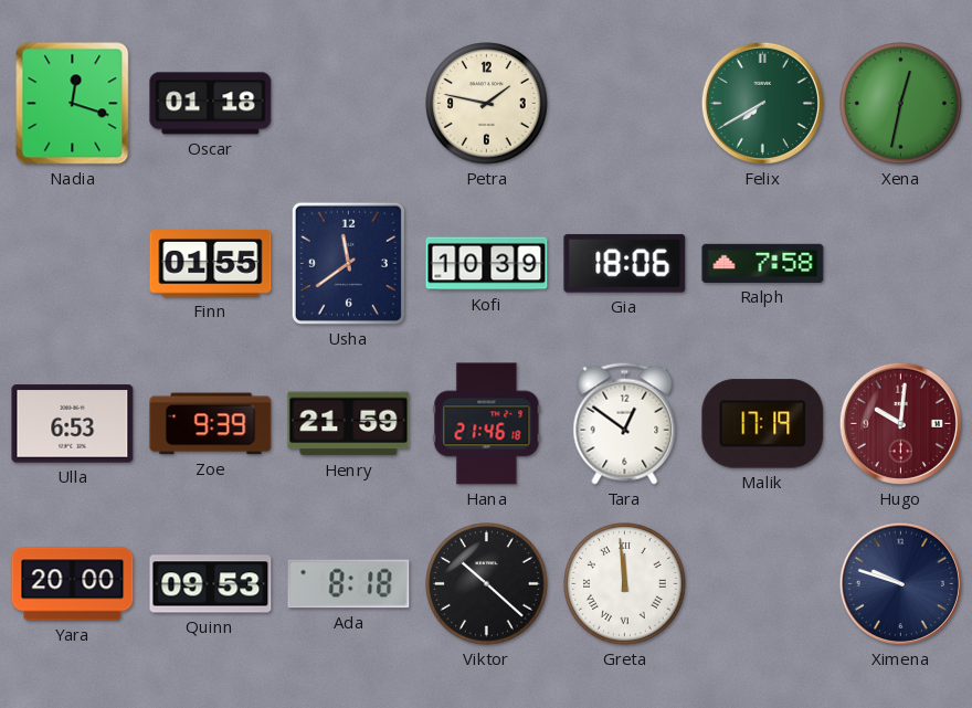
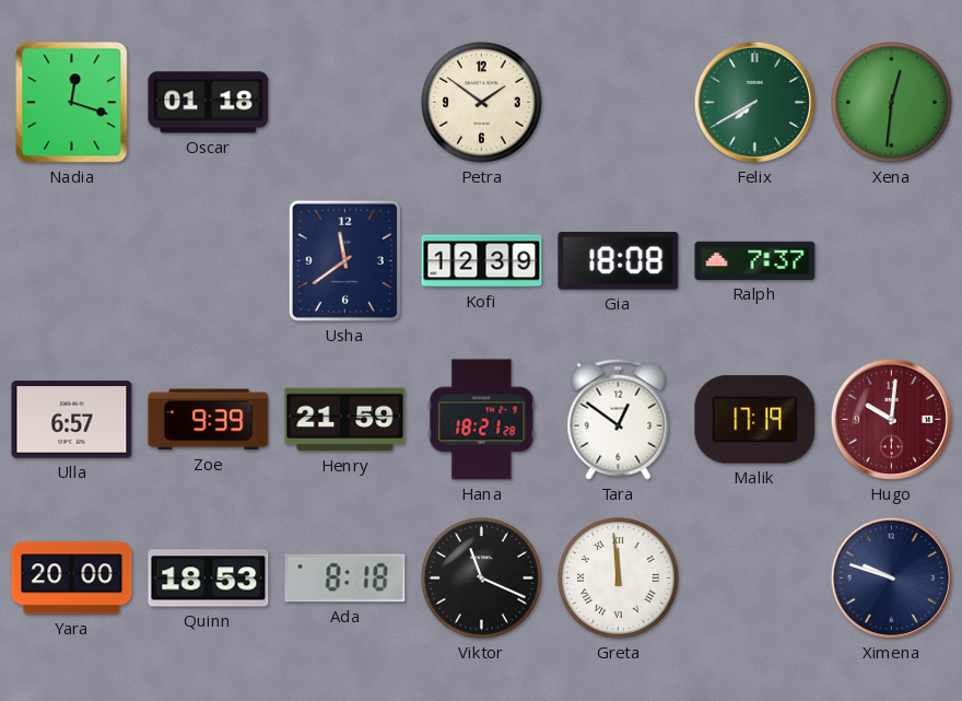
Petra: 1:47 -> 1:51 (482, 103)
Xena: 12:32 -> 12:31 (892, 103)
Finn: 01:55 -> none (211, 264)
Kofi: 10:39 -> 12:39 (482, 261)
Gia: 18:06 -> 18:08 (619, 260)
Ralph: 7:58 -> 7:37 (755, 260)
Ulla: 6:53 -> 6:57 (72, 420)
Hana: 21:46 -> 18:21 (482, 420)
Quinn: 09:53 -> 18:53 (209, 579)
Viktor: 10:22 -> 11:19 (482, 579)
